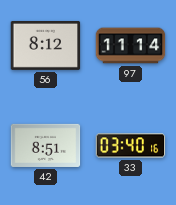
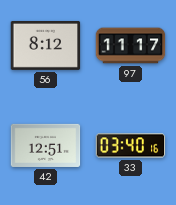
97: 11:14 -> 11:17 (131, 46)
42: 8:51 -> 12:51 (46, 145)
